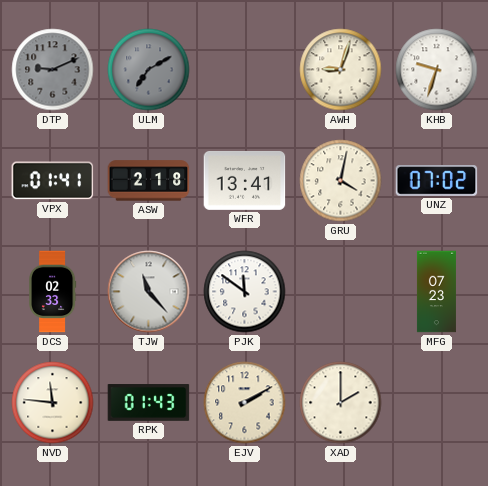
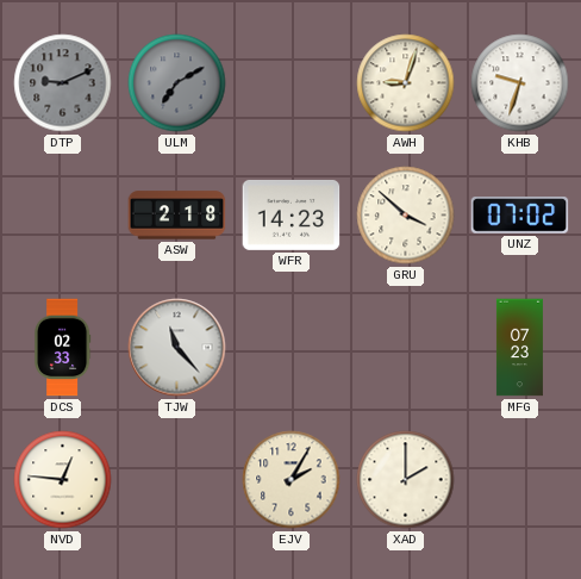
VPX: 01:41 -> none (53, 181)
WFR: 13:41 -> 14:23 (292, 214)
GRU: 4:02 -> 3:52 (406, 216)
PJK: 11:51 -> none (245, 292)
NVD: 11:46 -> 12:46 (63, 480)
RPK: 01:43 -> none (149, 403)
EJV: 2:10 -> 2:05 (292, 480)
